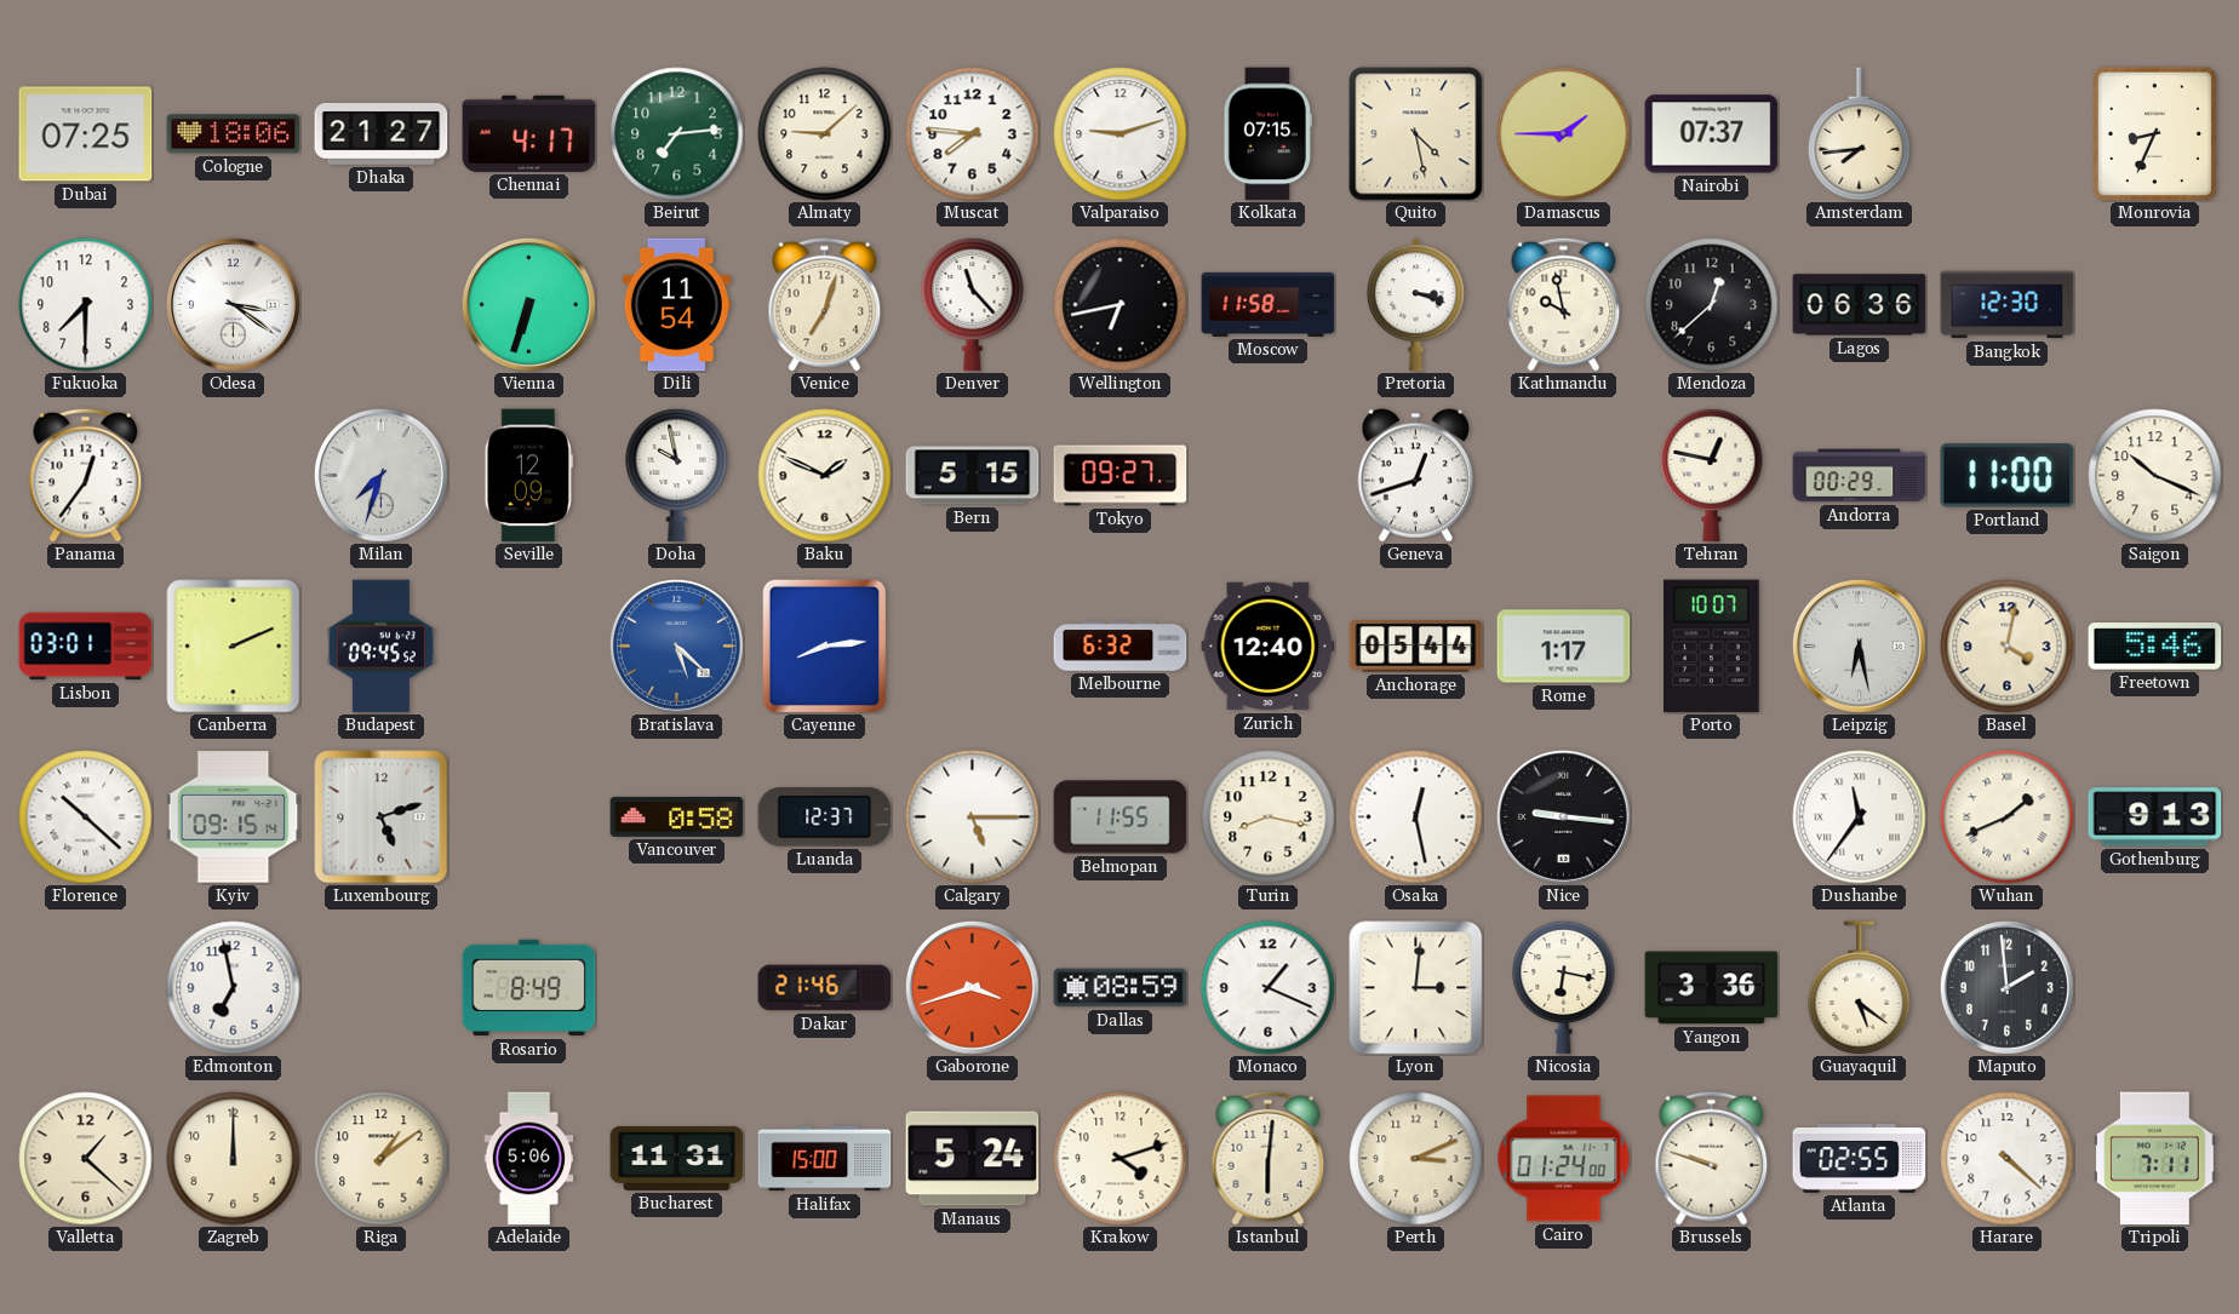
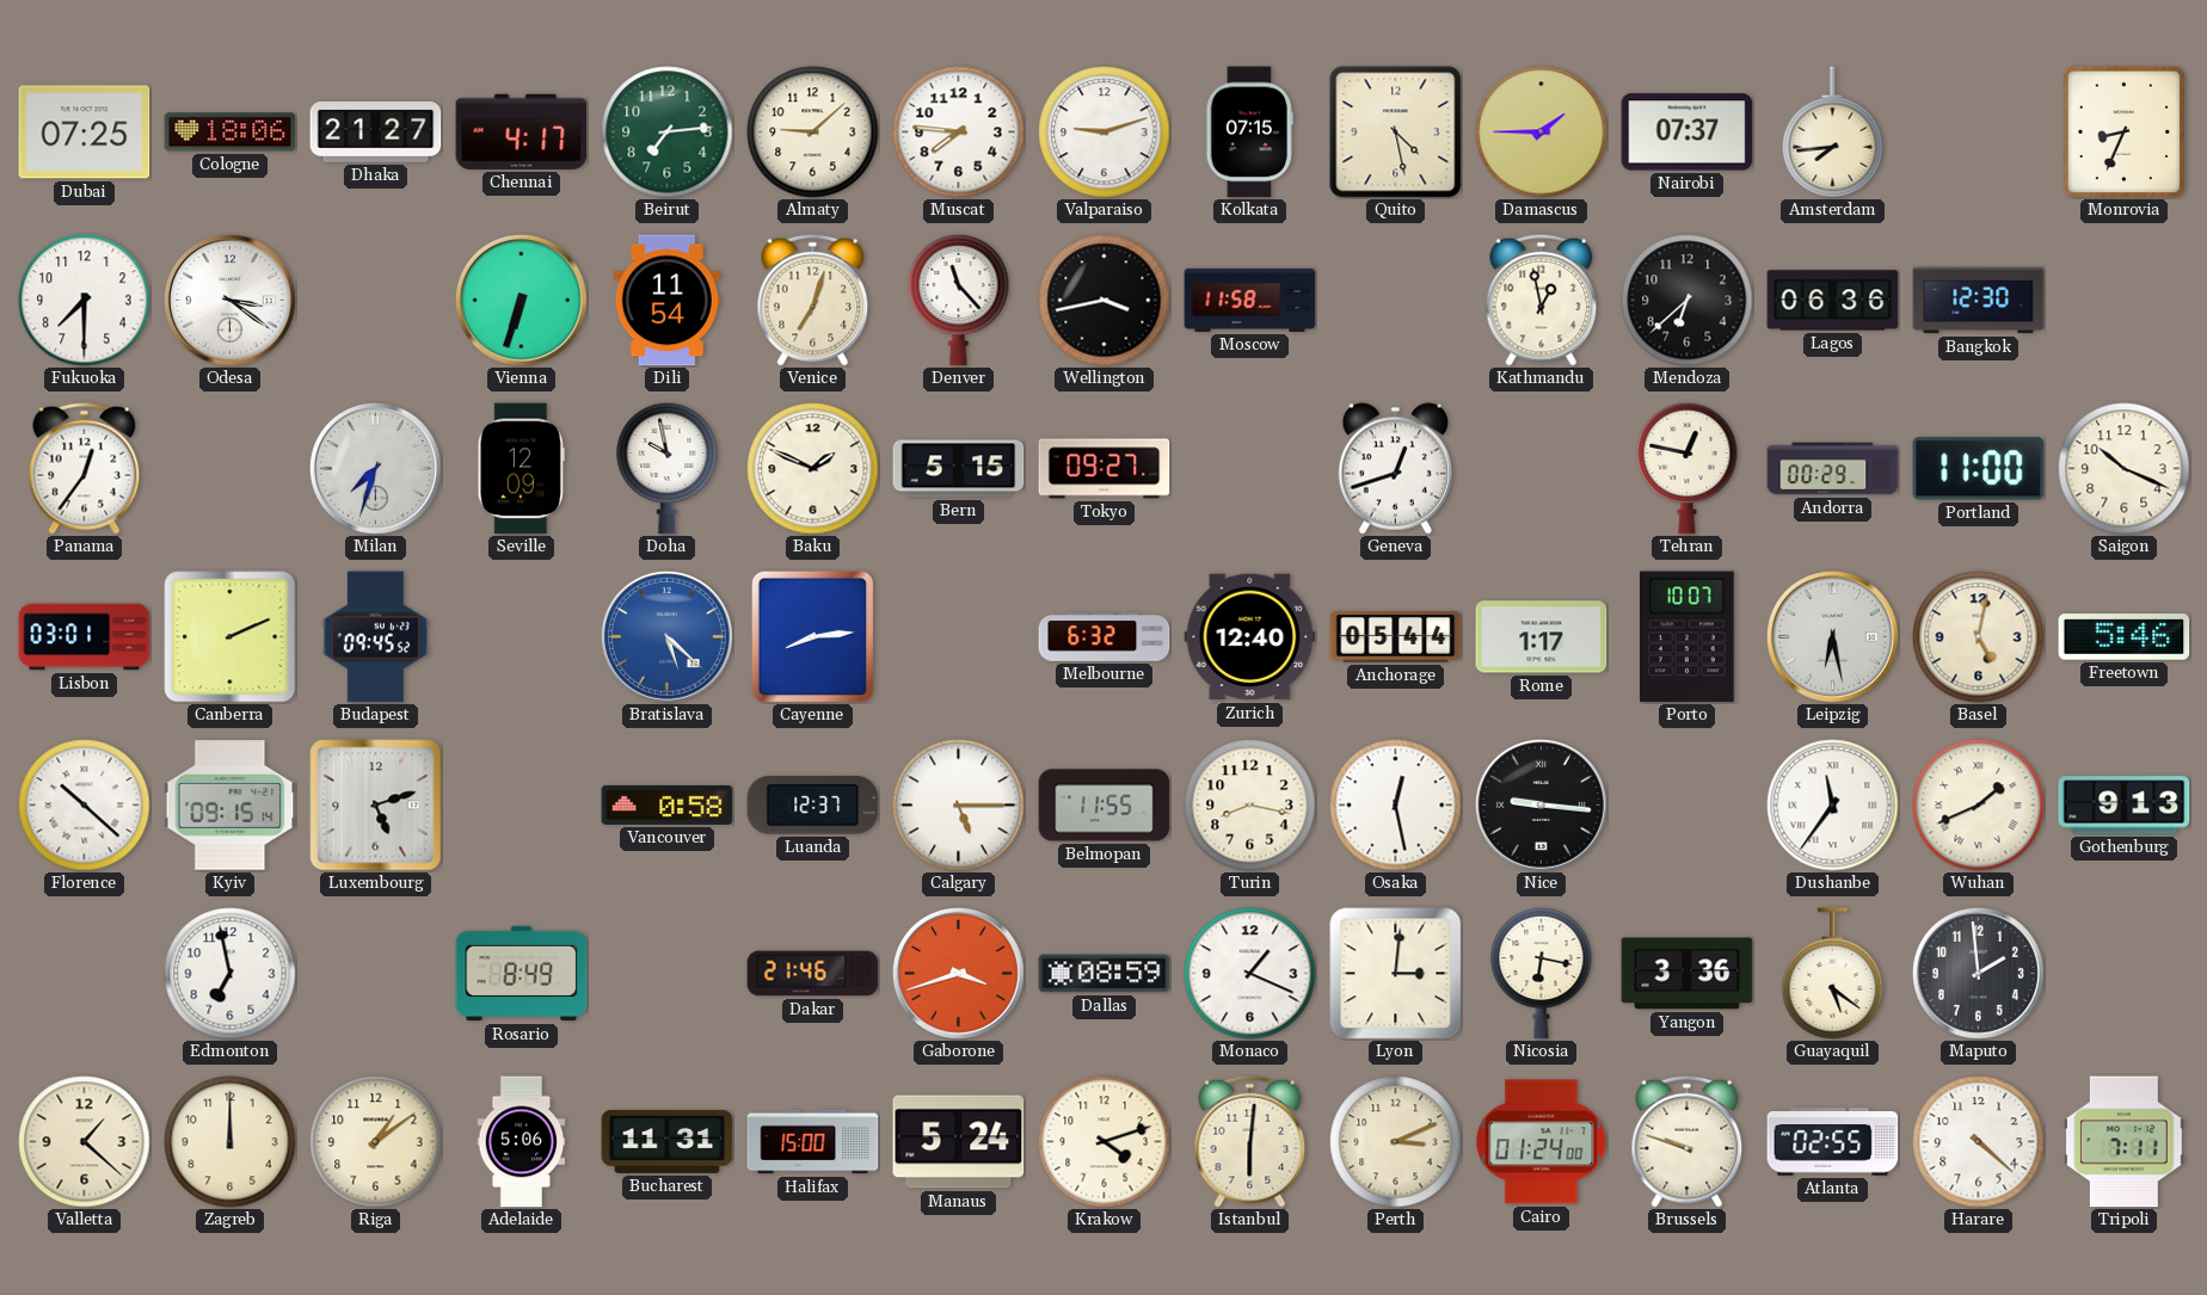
Wellington: 6:43 -> 3:43 (1105, 301)
Pretoria: 3:18 -> none (1415, 305)
Kathmandu: 9:58 -> 12:58 (1542, 300)
Mendoza: 12:38 -> 6:38 (1687, 301)
Basel: 4:02 -> 5:02 (1979, 637)
